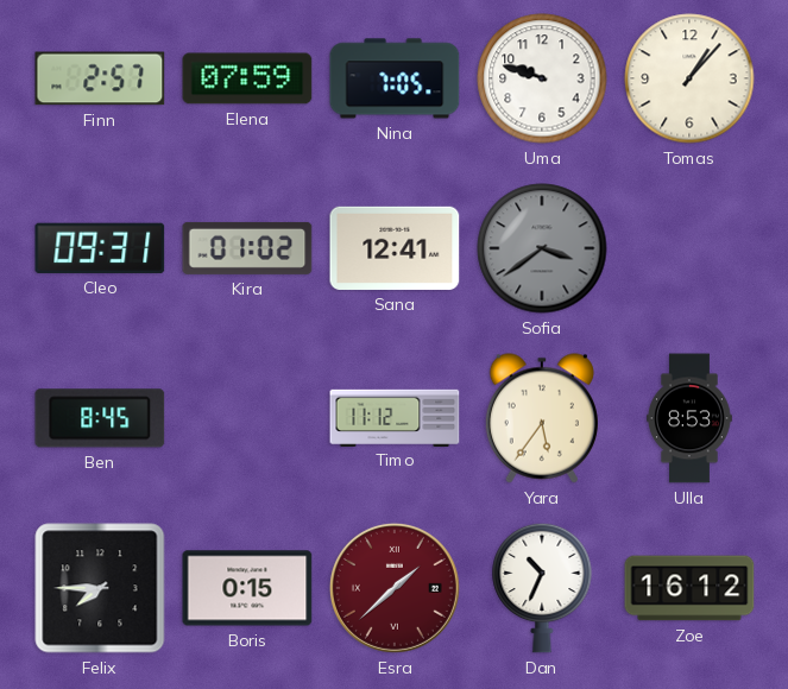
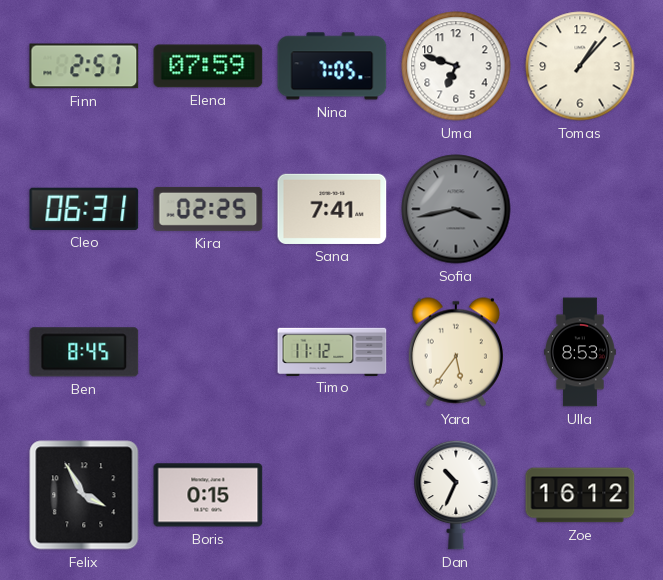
Uma: 9:48 -> 6:48 (456, 66)
Cleo: 09:31 -> 06:31 (84, 209)
Kira: 01:02 -> 02:25 (208, 209)
Sana: 12:41 -> 7:41 (332, 209)
Sofia: 3:39 -> 3:43 (456, 209)
Felix: 7:45 -> 3:55 (84, 495)
Esra: 1:38 -> none (395, 588)
